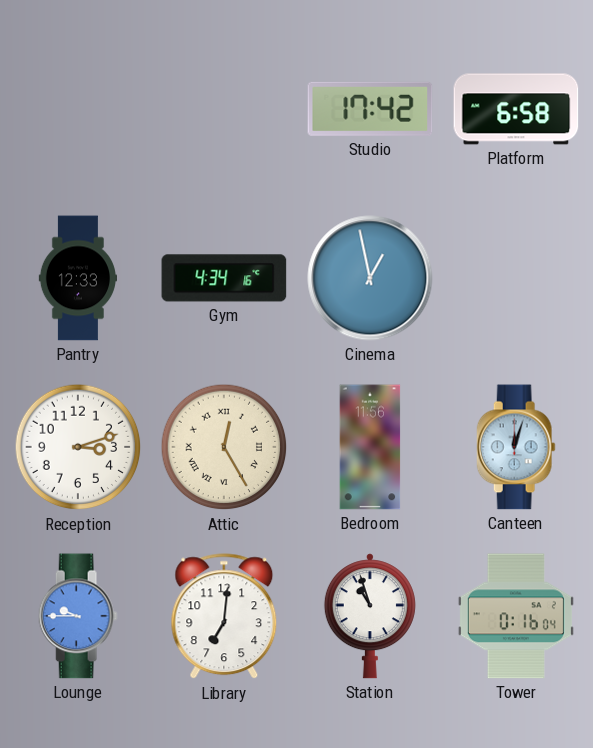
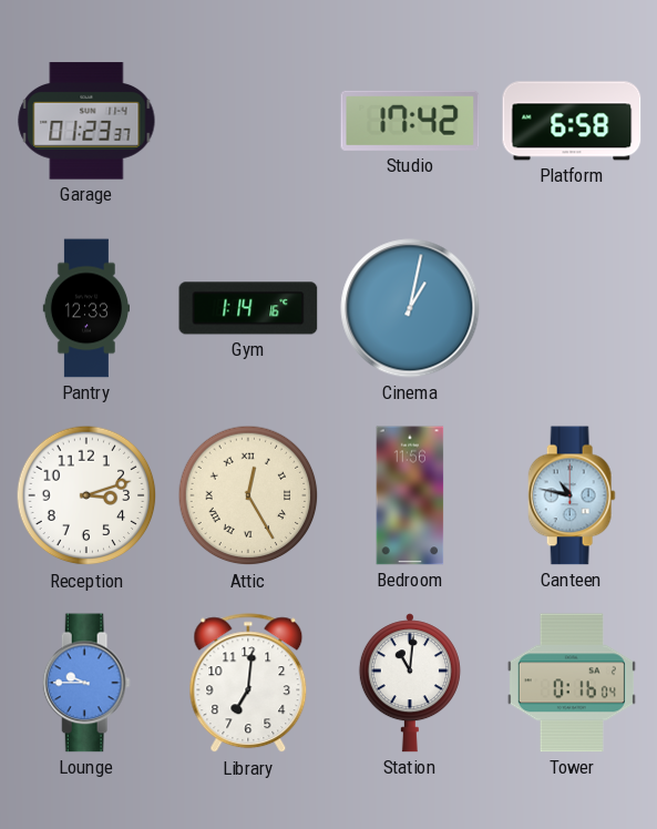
Garage: none -> 01:23 (86, 121)
Gym: 4:34 -> 1:14 (248, 308)
Cinema: 12:58 -> 1:02 (410, 308)
Canteen: 12:03 -> 10:47 (572, 495)
Station: 10:57 -> 11:01 (410, 683)
